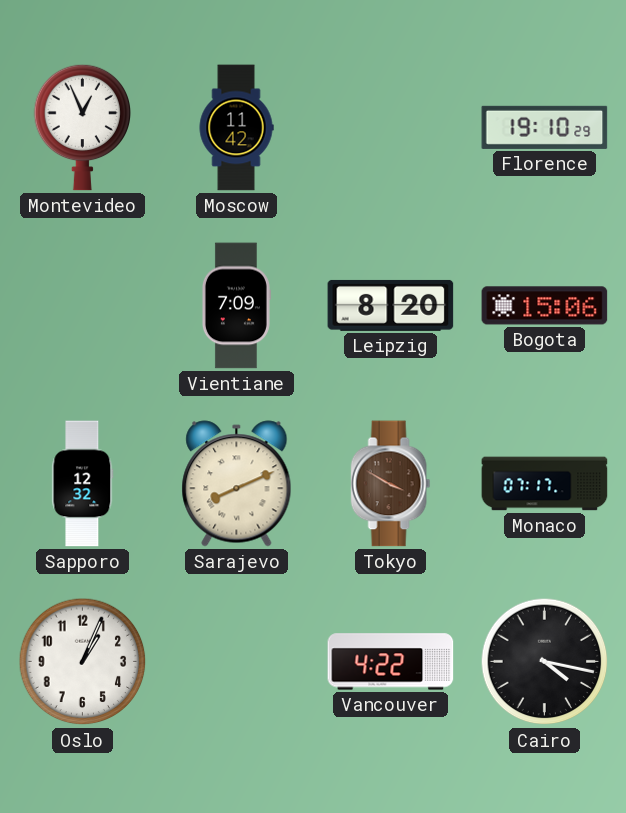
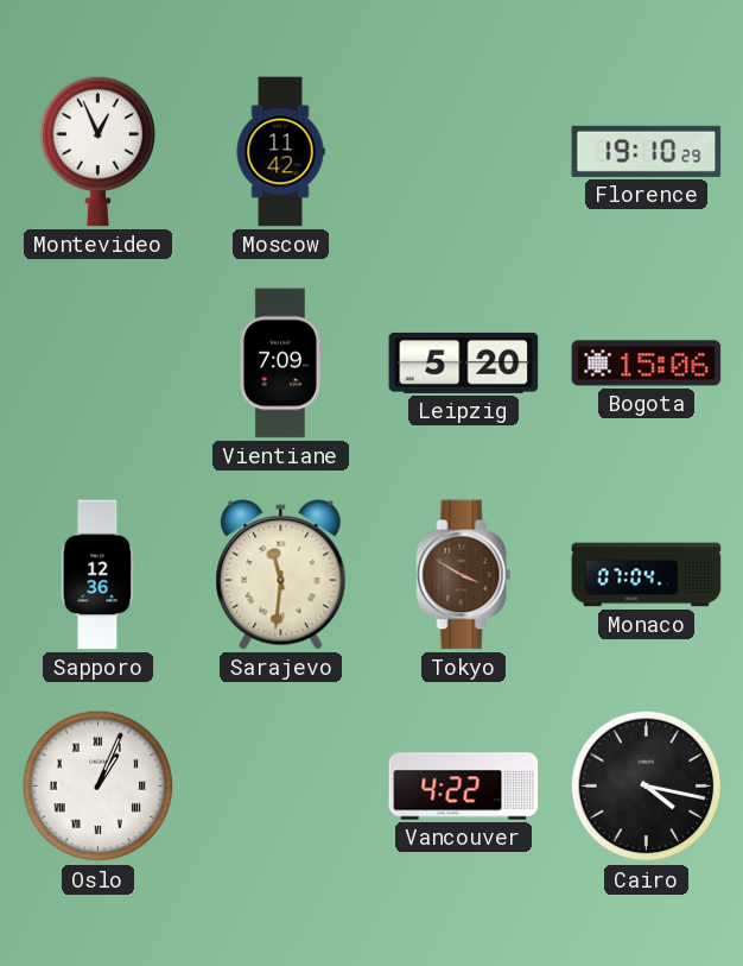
Leipzig: 8:20 -> 5:20 (464, 362)
Sapporo: 12:32 -> 12:36 (99, 575)
Sarajevo: 8:11 -> 11:31 (281, 575)
Monaco: 07:17 -> 07:04 (647, 575)
Oslo numerals: Arabic -> Roman (99, 787)
